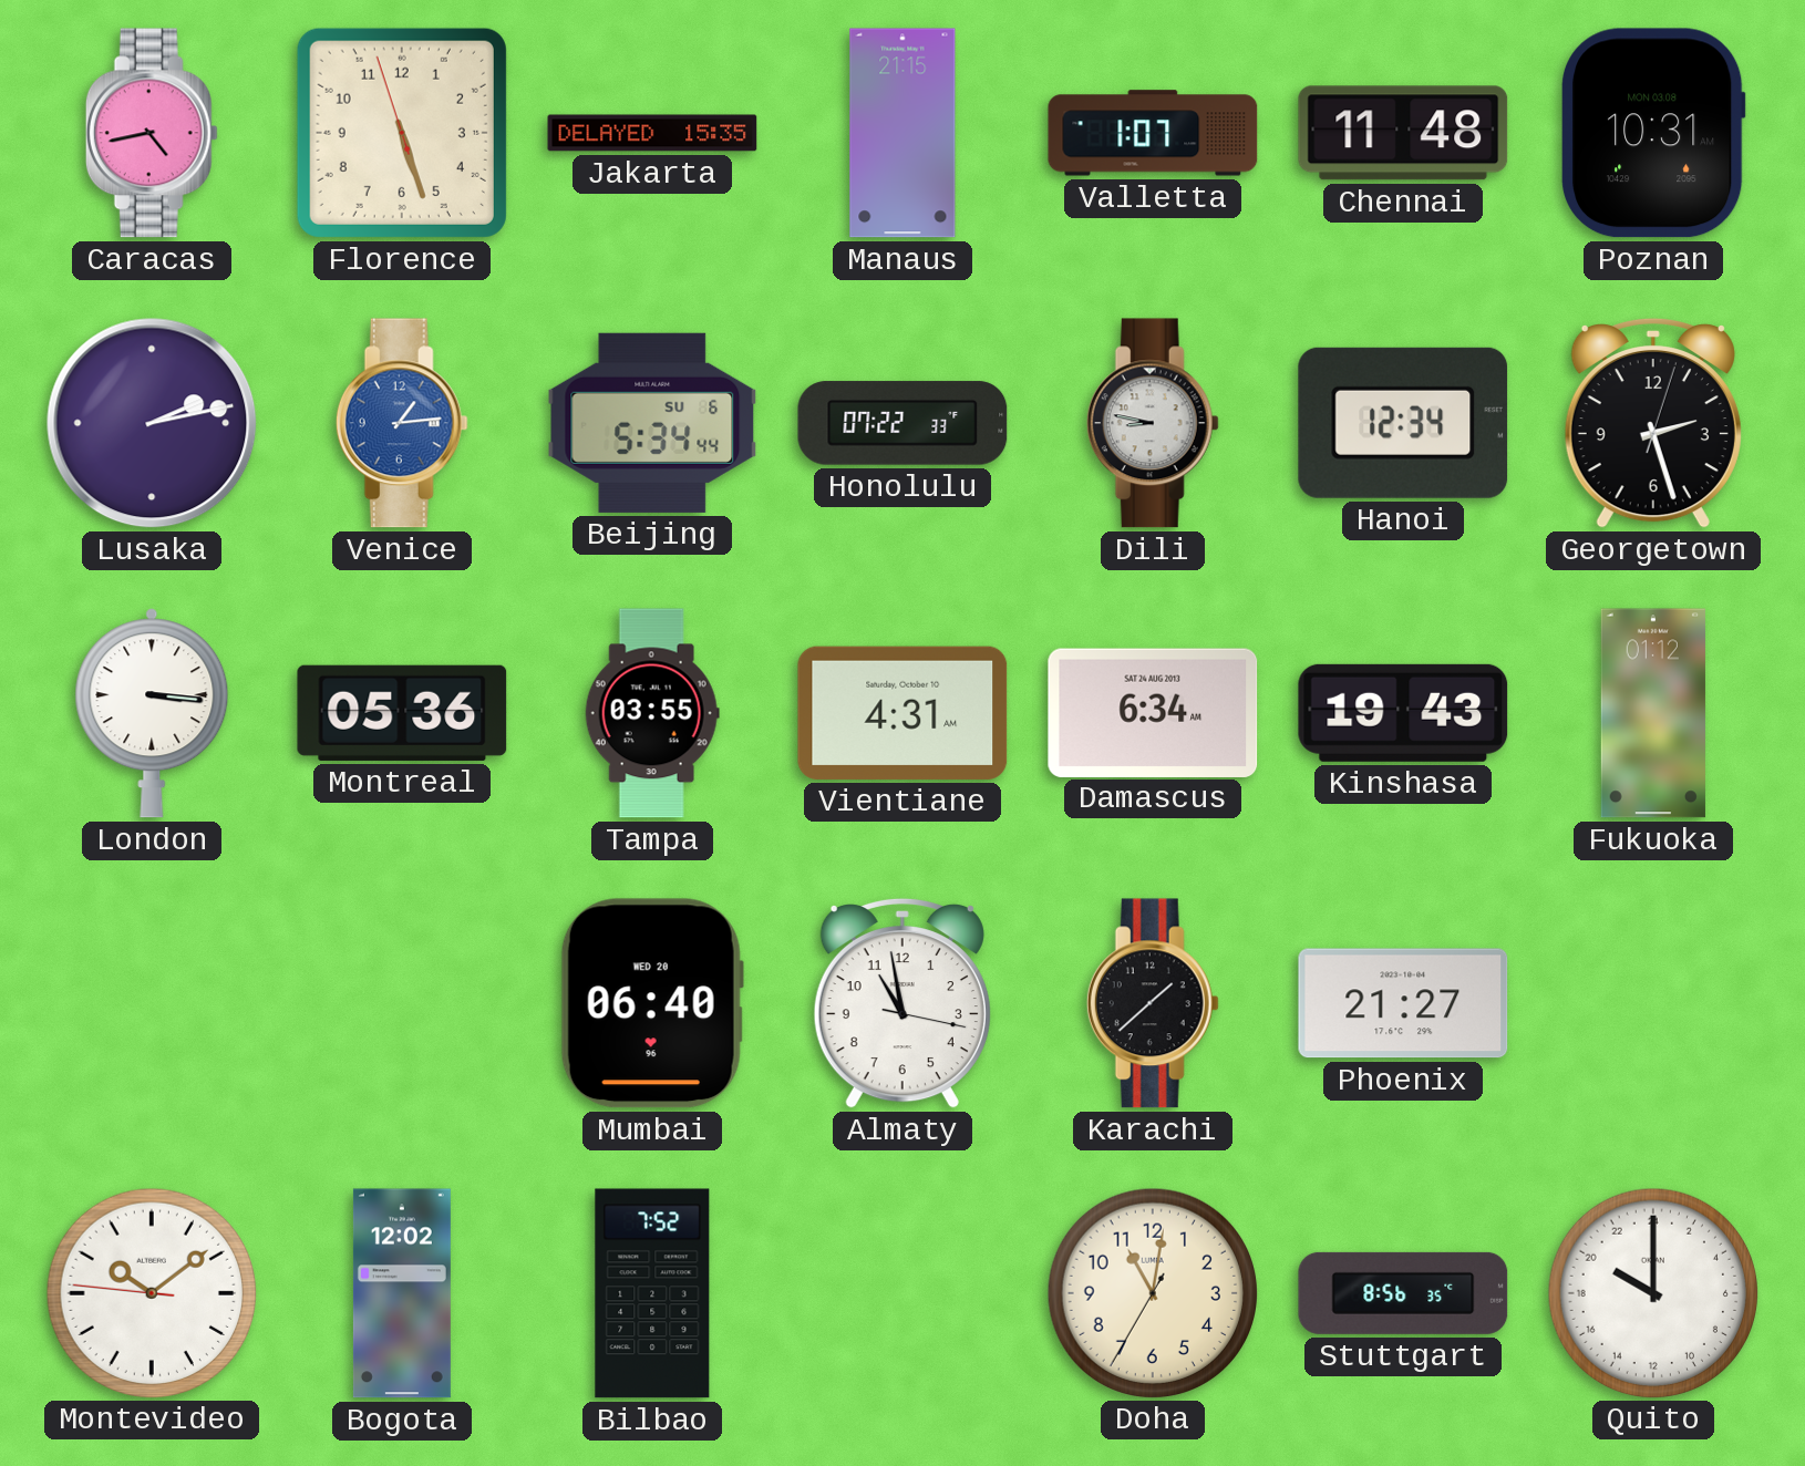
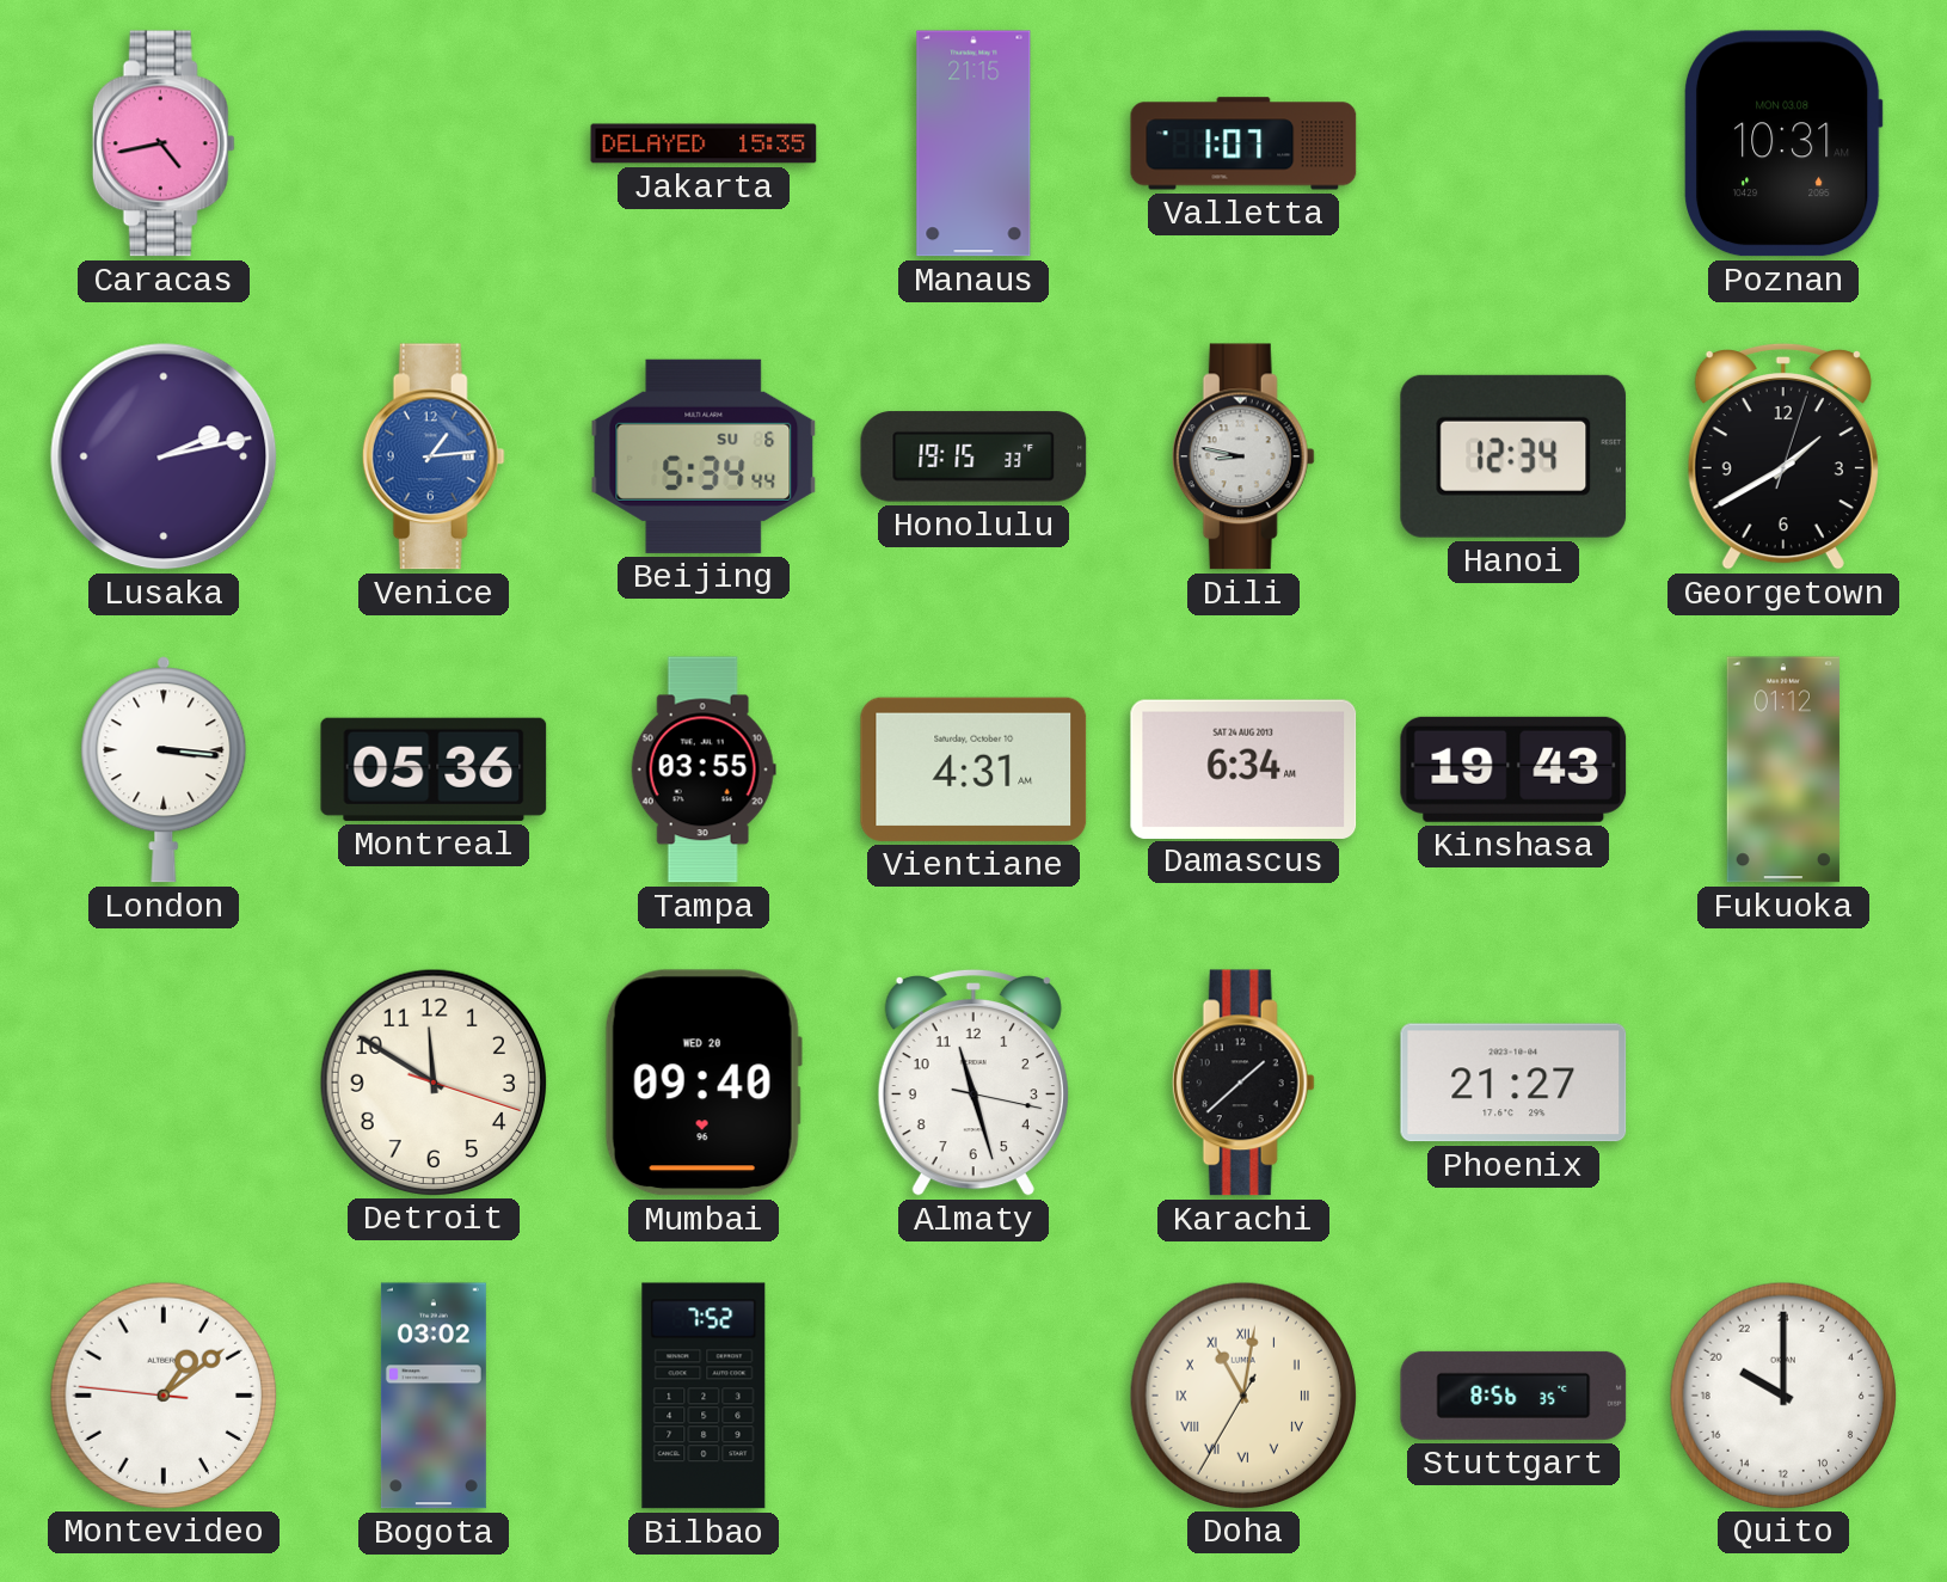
Florence: 5:26 -> none (402, 133)
Chennai: 11:48 -> none (1403, 133)
Honolulu: 07:22 -> 19:15 (973, 456)
Georgetown: 2:27 -> 1:40 (1783, 456)
Detroit: none -> 11:50 (432, 1081)
Mumbai: 06:40 -> 09:40 (704, 1083)
Almaty: 10:58 -> 11:27 (973, 1083)
Montevideo: 10:08 -> 1:08 (162, 1394)
Bogota: 12:02 -> 03:02 (434, 1396)
Doha numerals: Arabic -> Roman (1242, 1394)
